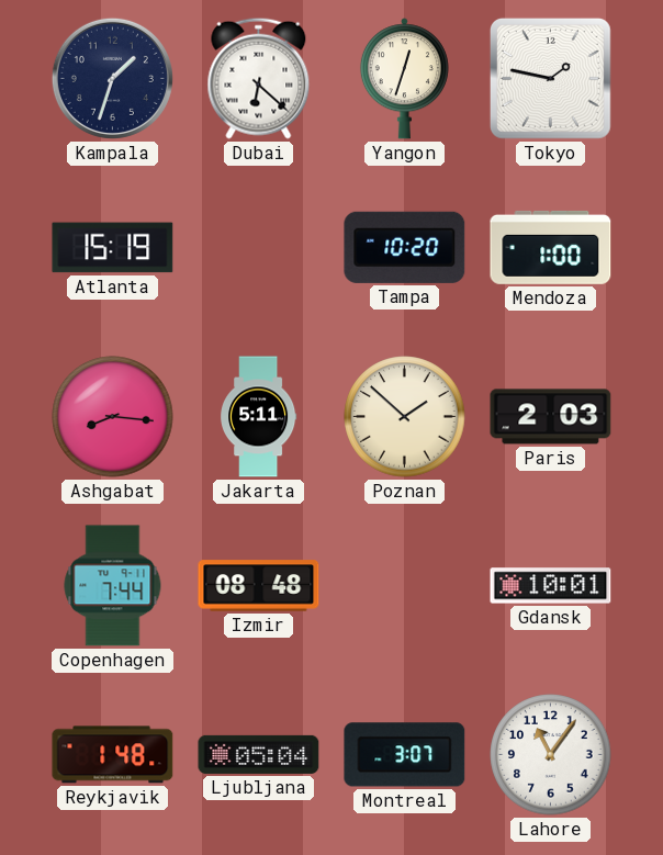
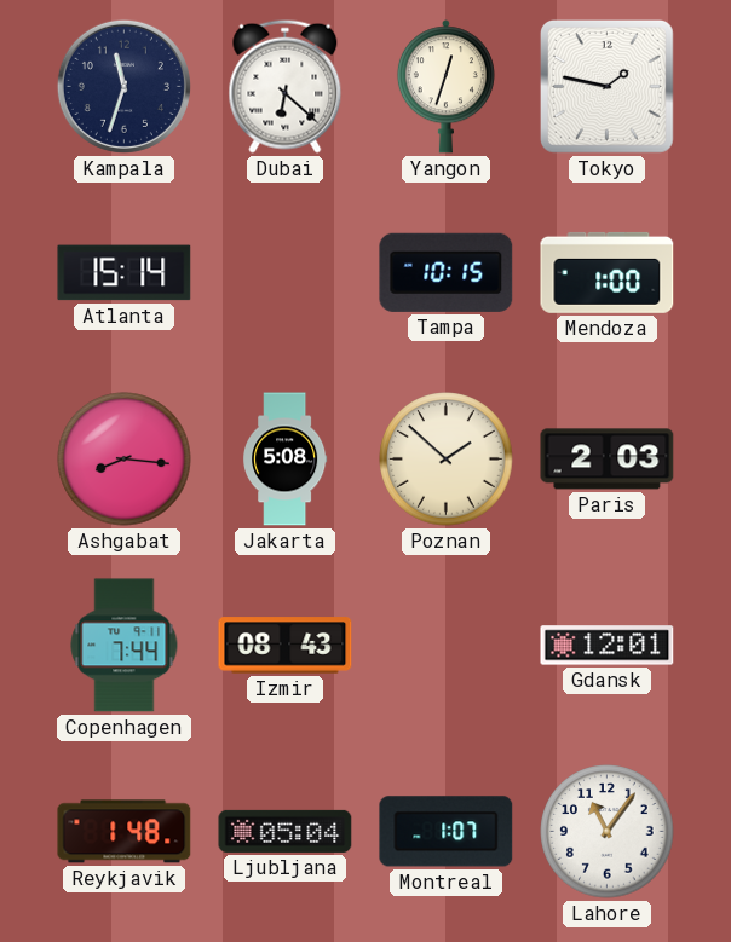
Kampala: 1:33 -> 11:33 (123, 86)
Atlanta: 15:19 -> 15:14 (125, 273)
Tampa: 10:20 -> 10:15 (447, 272)
Jakarta: 5:11 -> 5:08 (286, 460)
Izmir: 08:48 -> 08:43 (286, 646)
Gdansk: 10:01 -> 12:01 (608, 646)
Montreal: 3:07 -> 1:07 (447, 832)
